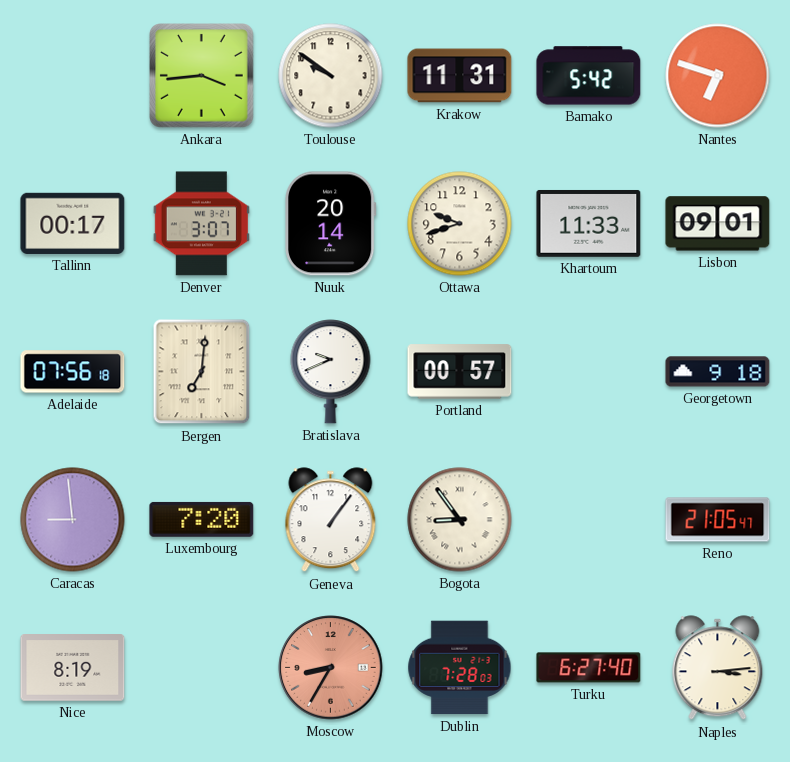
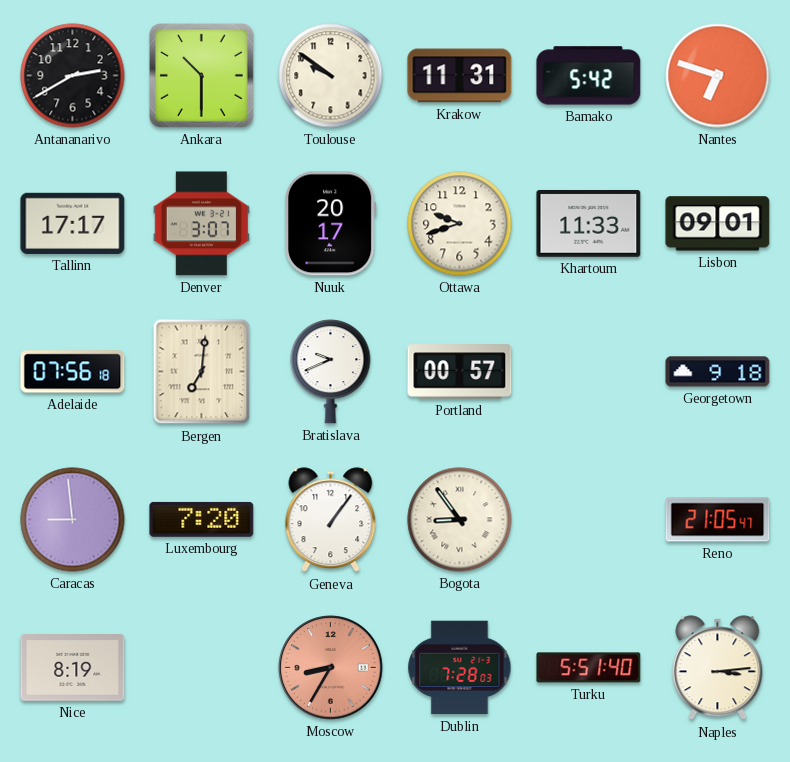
Antananarivo: none -> 2:40 (73, 76)
Ankara: 3:44 -> 10:30 (202, 76)
Tallinn: 00:17 -> 17:17 (73, 223)
Nuuk: 20:14 -> 20:17 (330, 224)
Turku: 6:27 -> 5:51 (589, 668)
